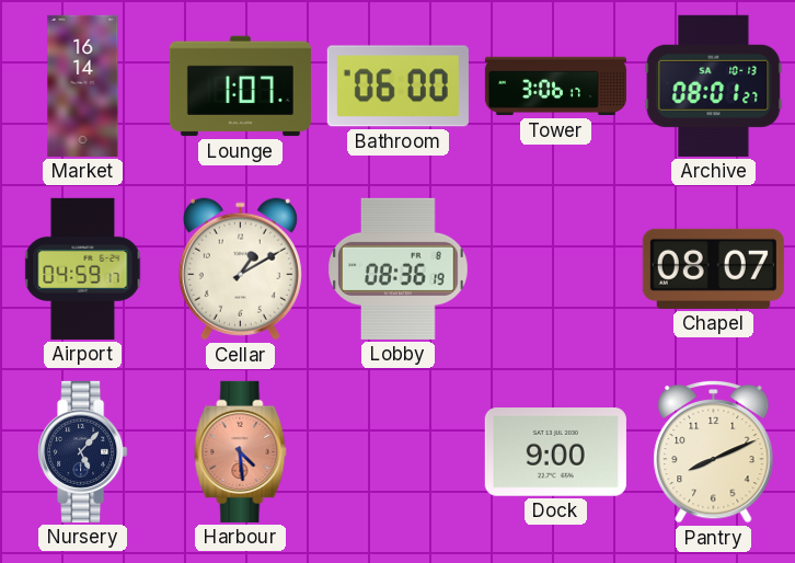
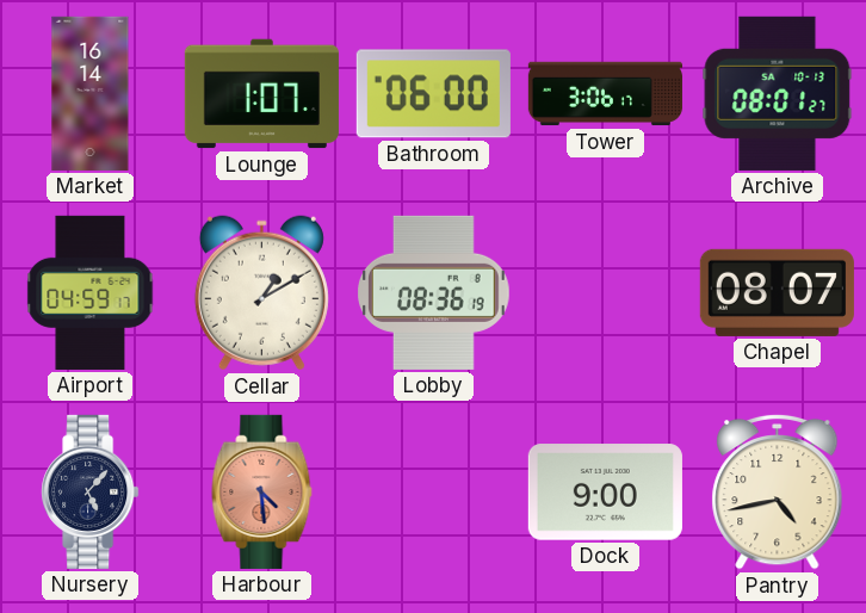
Pantry: 8:11 -> 4:43 (778, 491)
